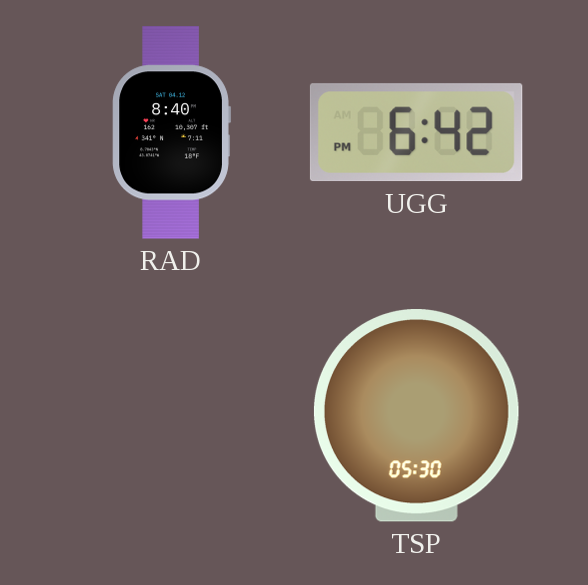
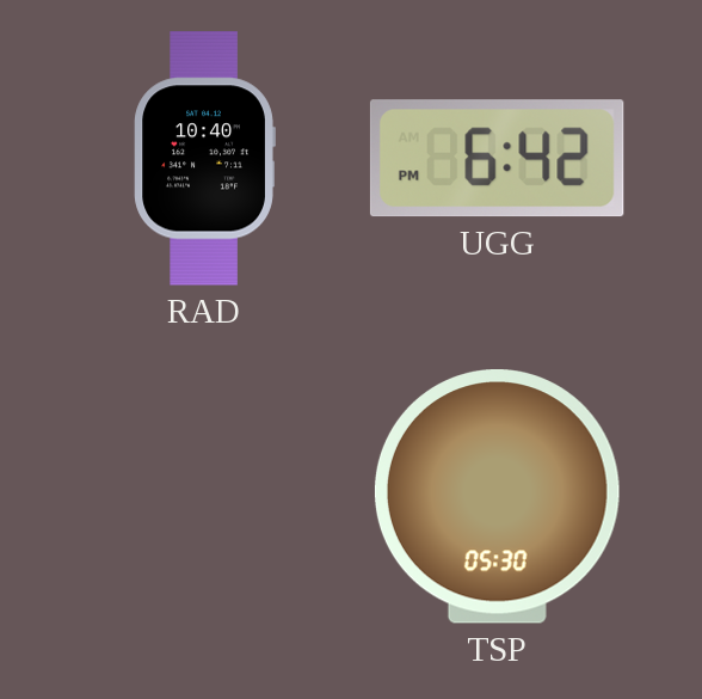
RAD: 8:40 -> 10:40 (204, 159)
